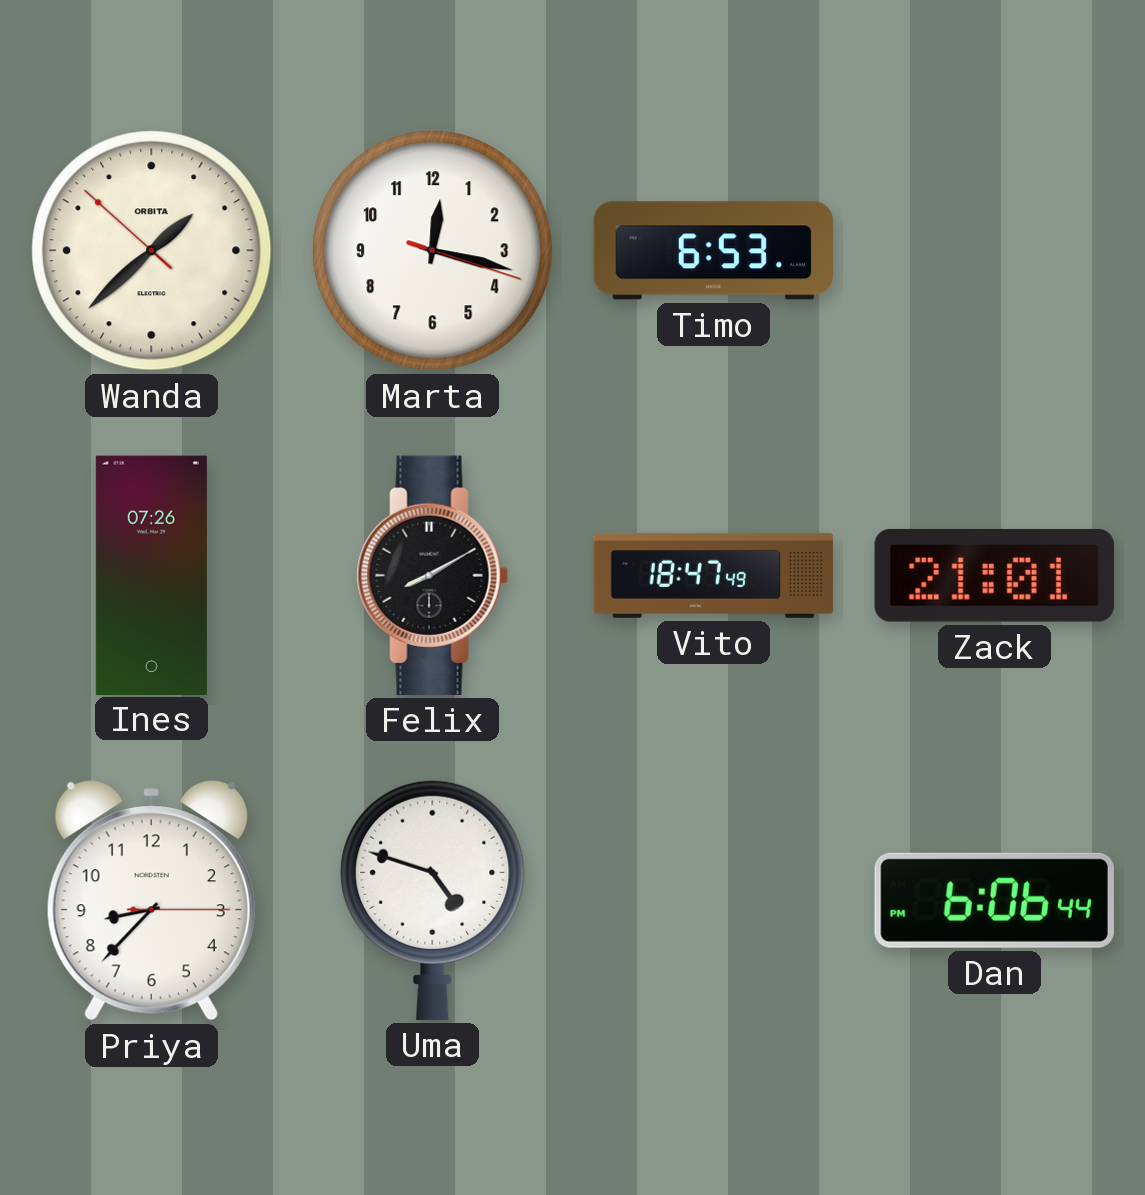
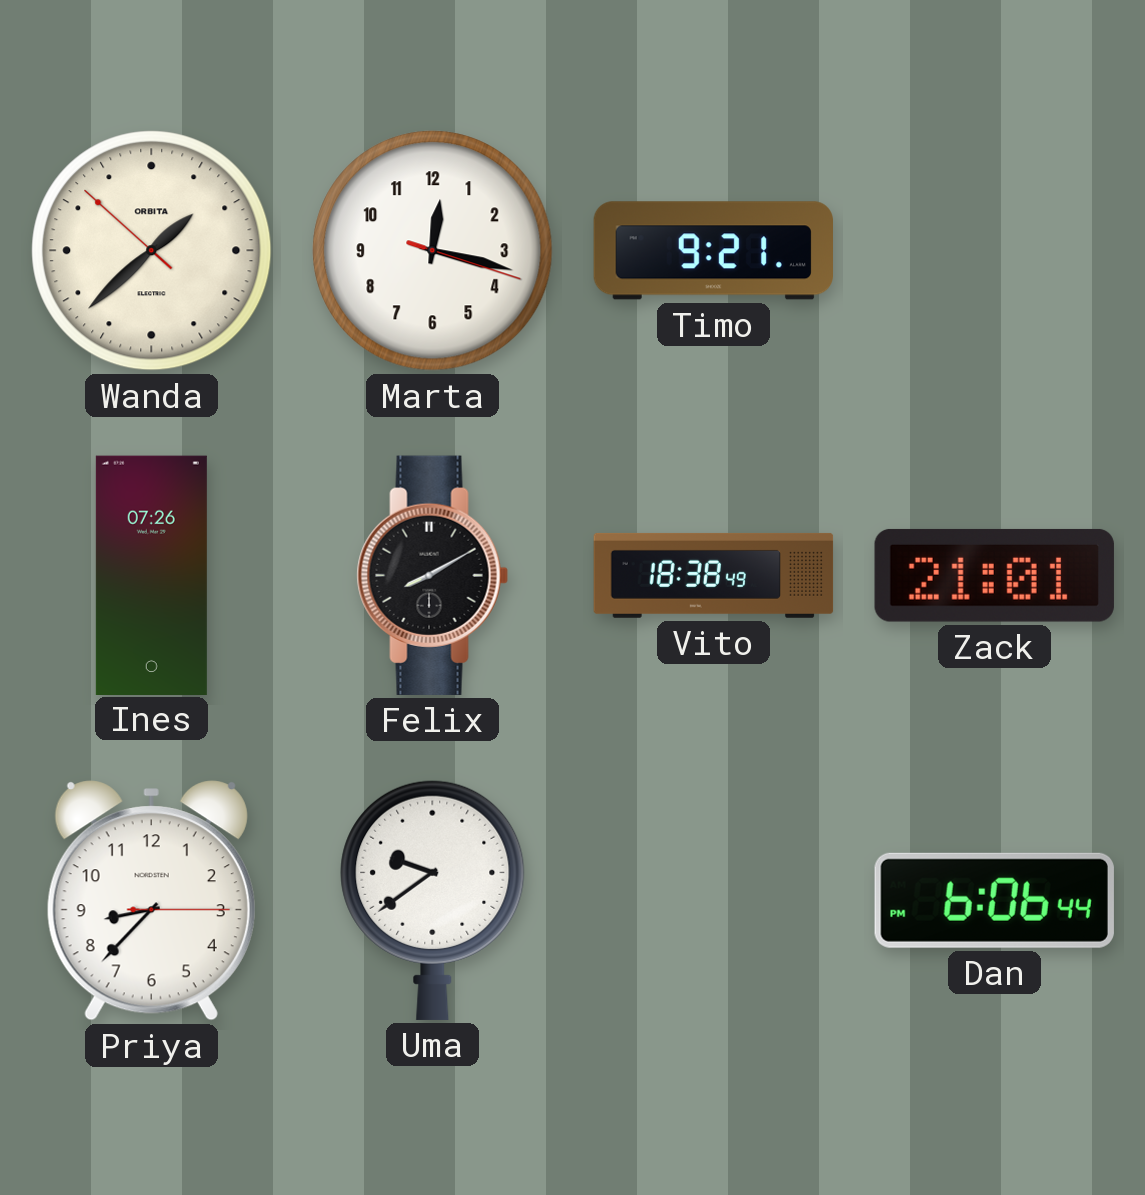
Timo: 6:53 -> 9:21 (713, 251)
Vito: 18:47 -> 18:38 (714, 575)
Uma: 4:48 -> 9:39 (433, 900)
